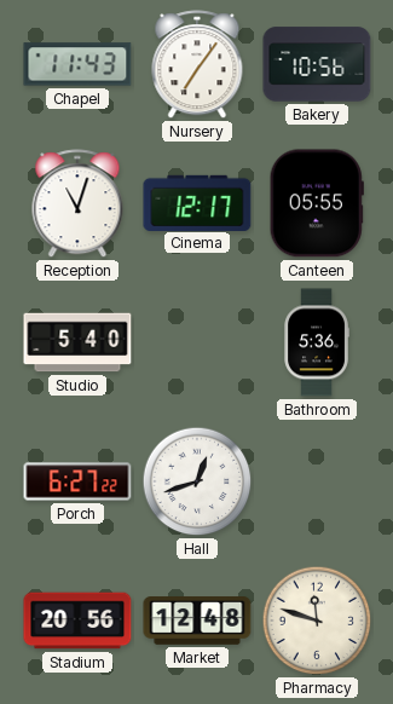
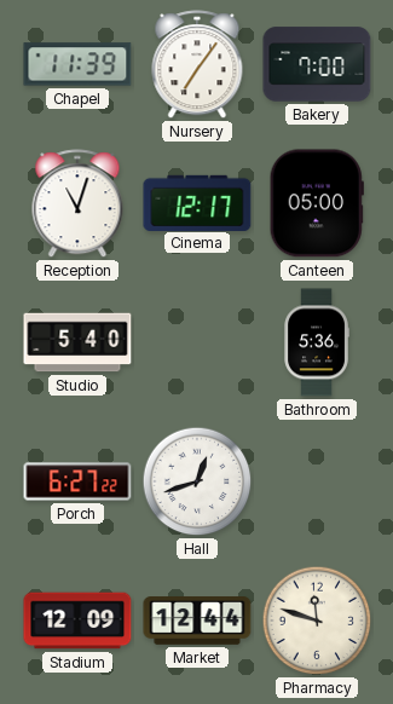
Chapel: 11:43 -> 11:39 (77, 64)
Bakery: 10:56 -> 7:00 (317, 64)
Canteen: 05:55 -> 05:00 (317, 203)
Stadium: 20:56 -> 12:09 (77, 621)
Market: 12:48 -> 12:44 (197, 621)
